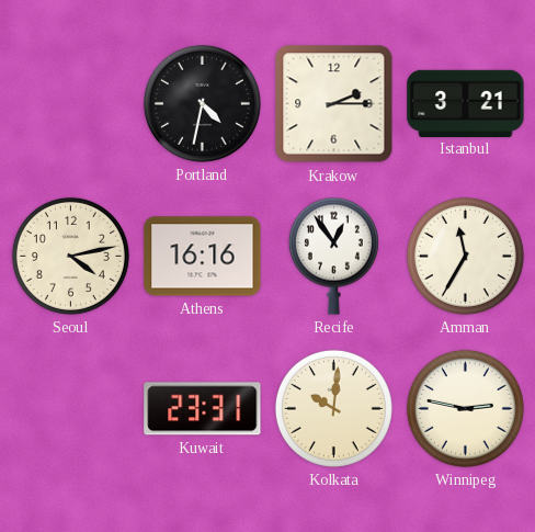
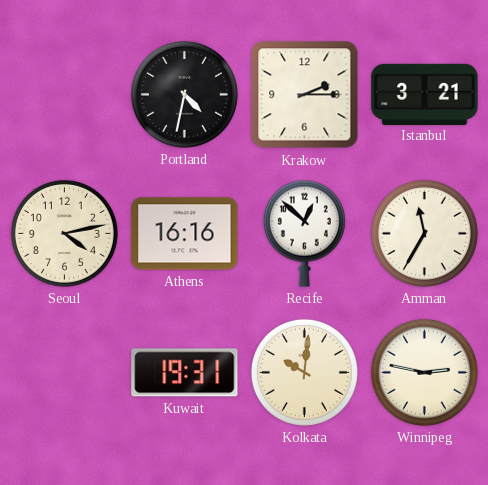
Recife: 12:54 -> 12:52 (304, 233)
Kuwait: 23:31 -> 19:31 (185, 373)
